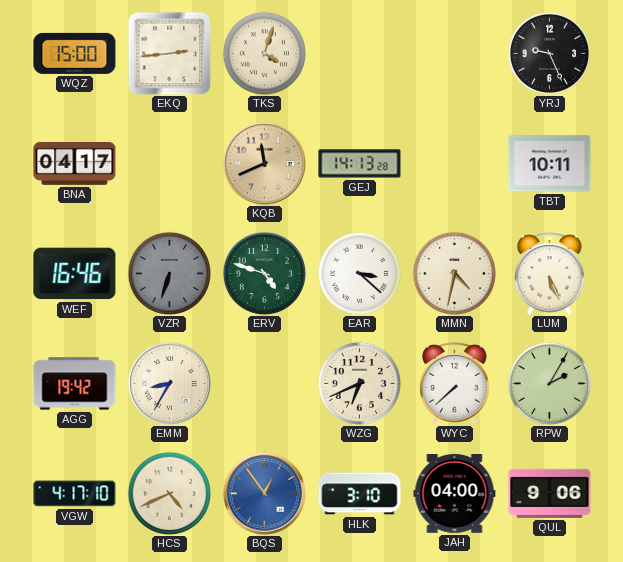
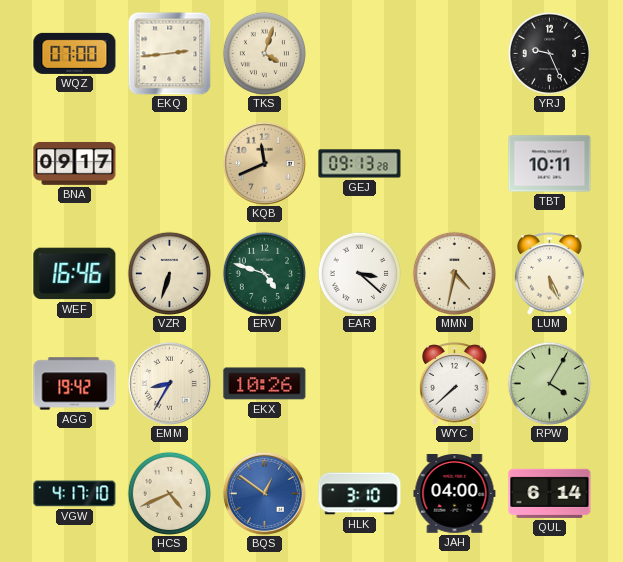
WQZ: 15:00 -> 07:00 (75, 53)
BNA: 04:17 -> 09:17 (75, 163)
GEJ: 14:13 -> 09:13 (360, 164)
VZR dial: grey -> cream (169, 273)
EKX: none -> 10:26 (265, 384)
WZG: 6:41 -> none (359, 383)
RPW: 2:05 -> 4:05 (549, 383)
BQS: 12:54 -> 12:51 (264, 493)
QUL: 9:06 -> 6:14 (550, 493)
